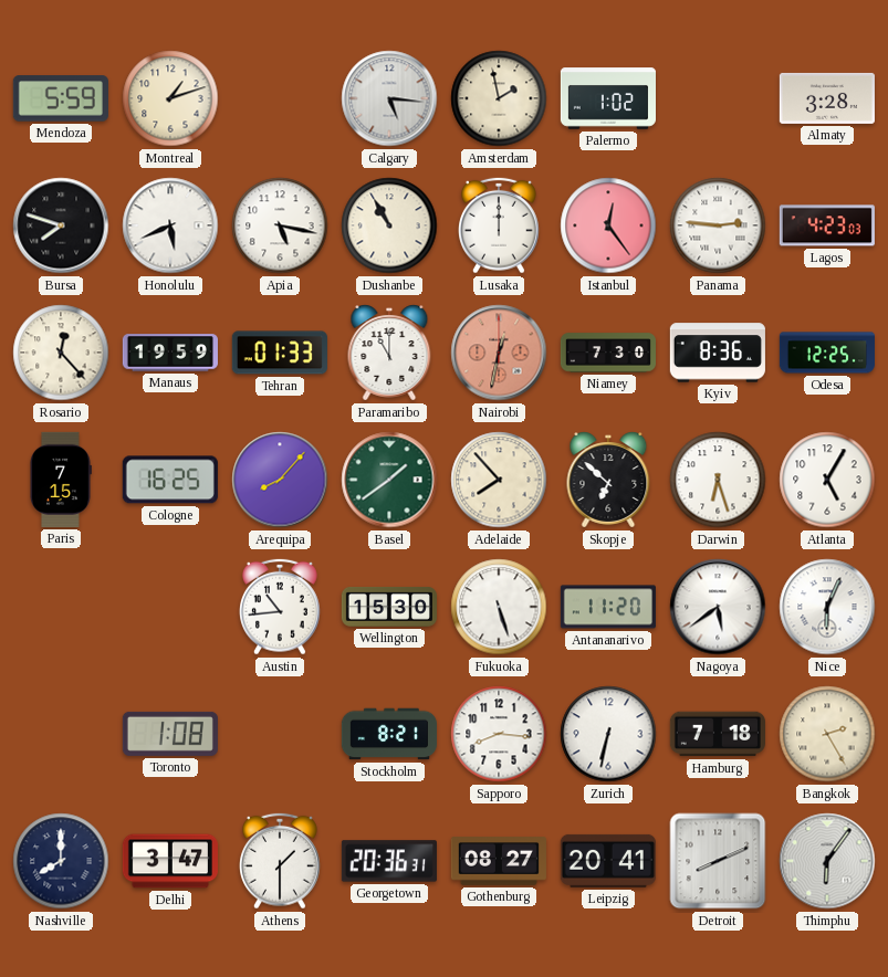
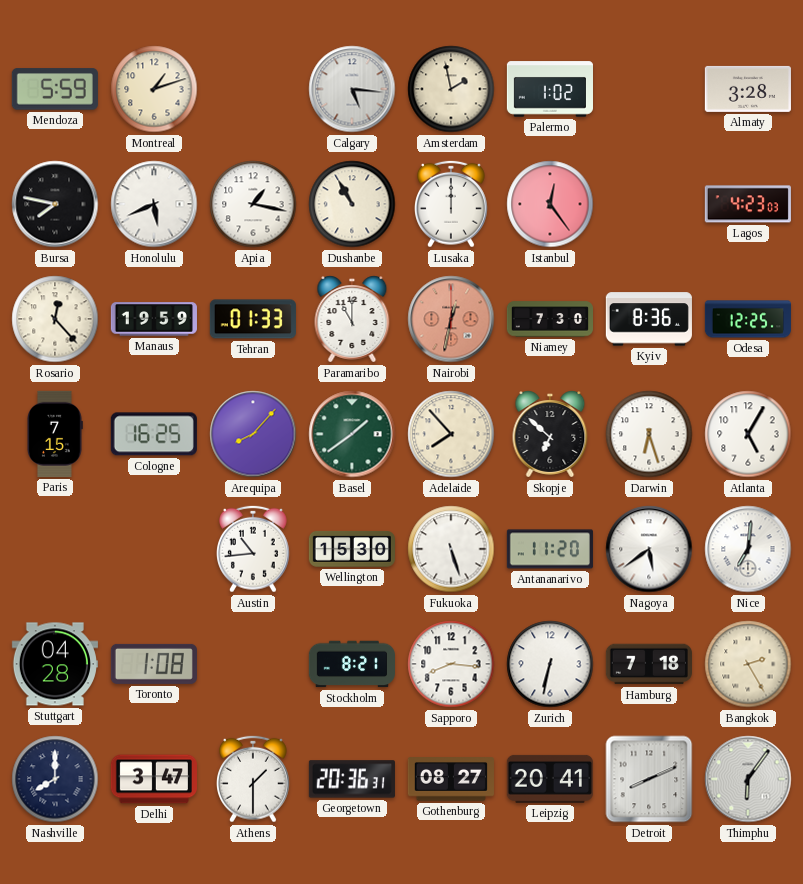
Bursa: 7:48 -> 7:47 (55, 204)
Apia: 5:17 -> 1:17 (253, 204)
Panama: 2:46 -> none (718, 225)
Nice: 6:04 -> 7:01 (748, 549)
Stuttgart: none -> 04:28 (55, 664)
